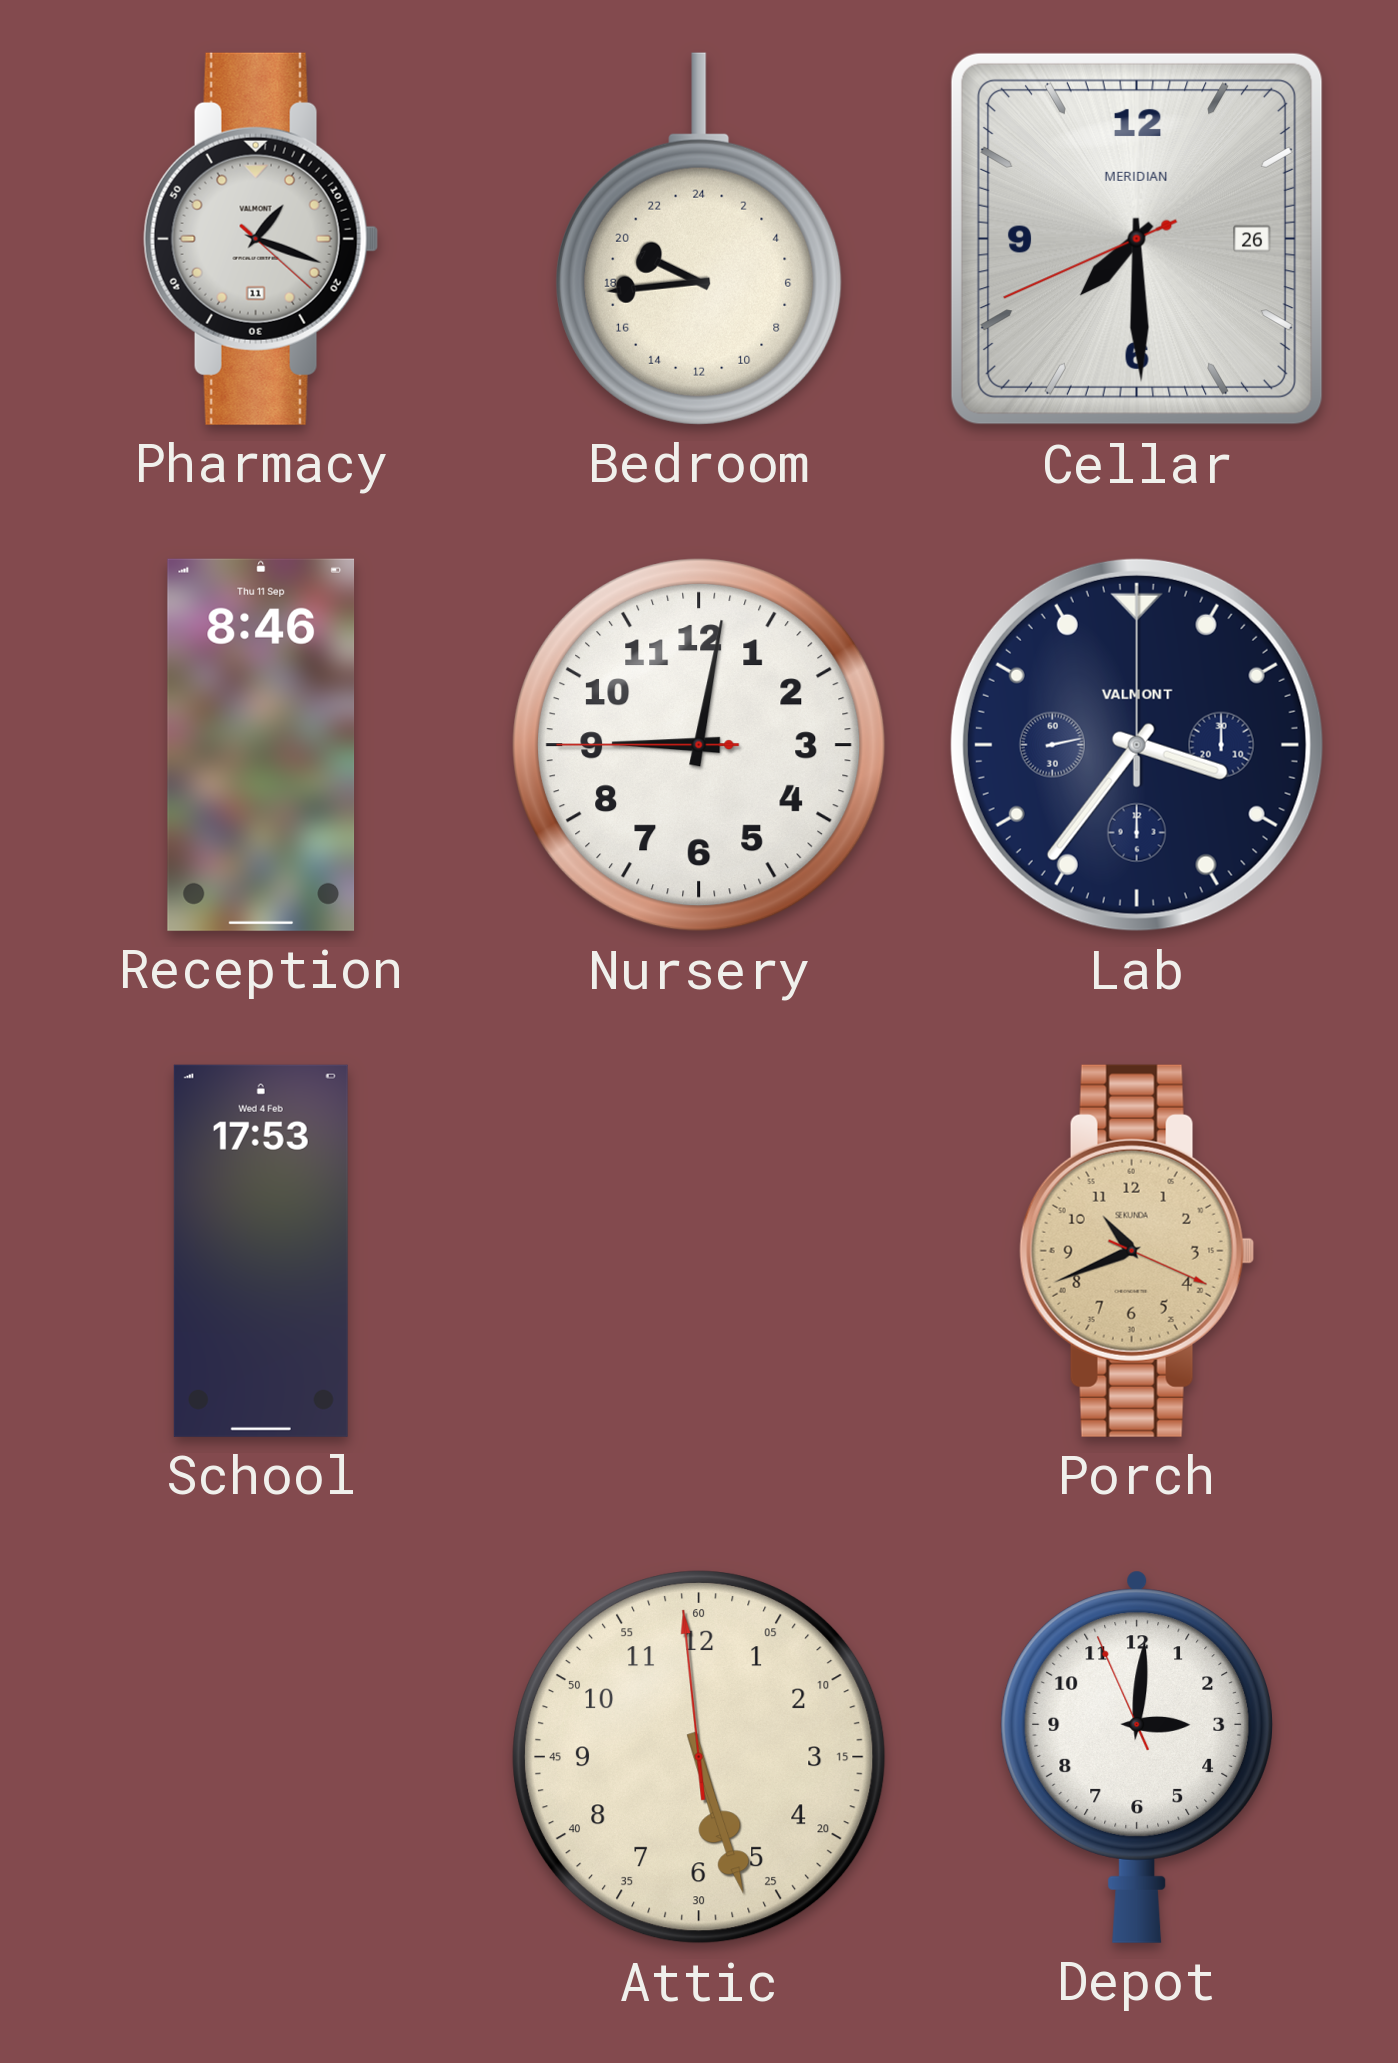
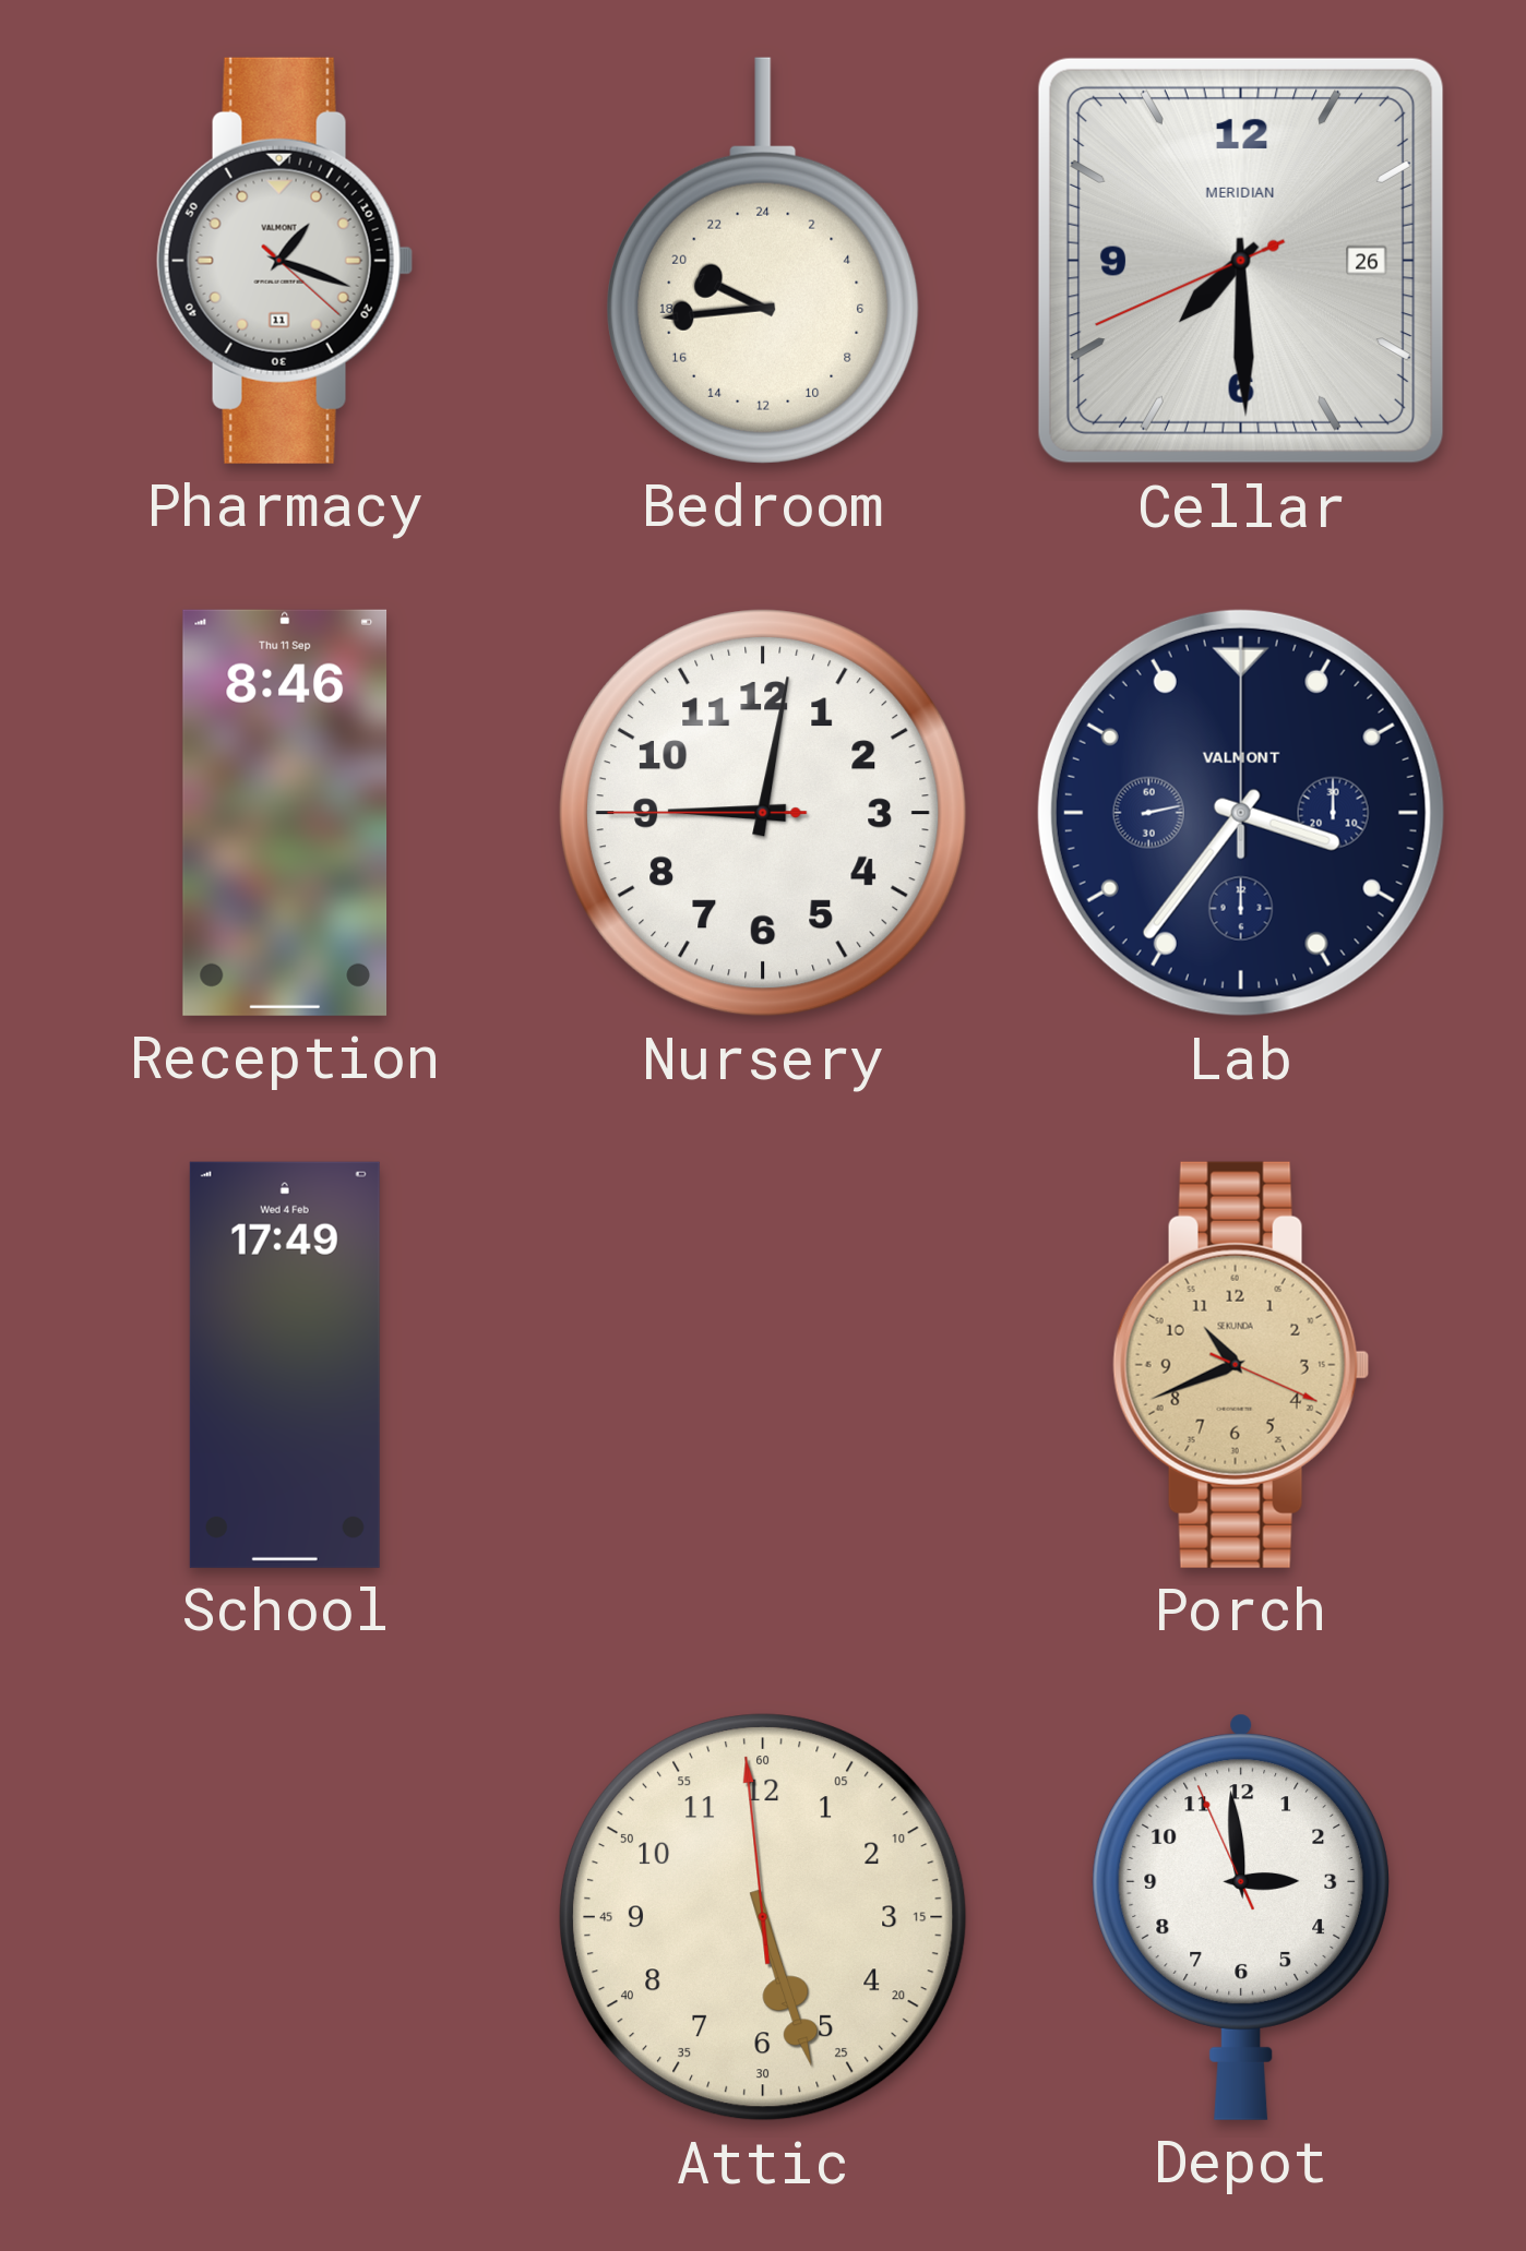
School: 17:53 -> 17:49 (285, 1365)
Depot: 3:00 -> 2:58 (1241, 1917)
